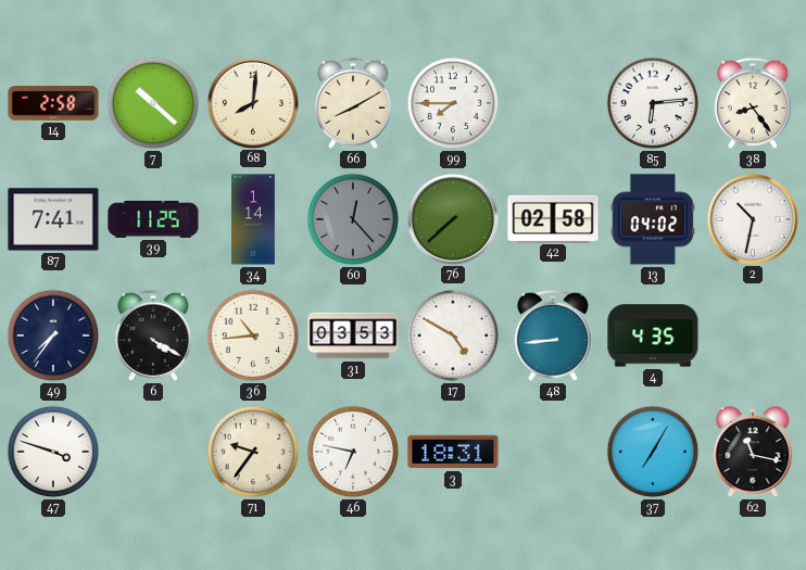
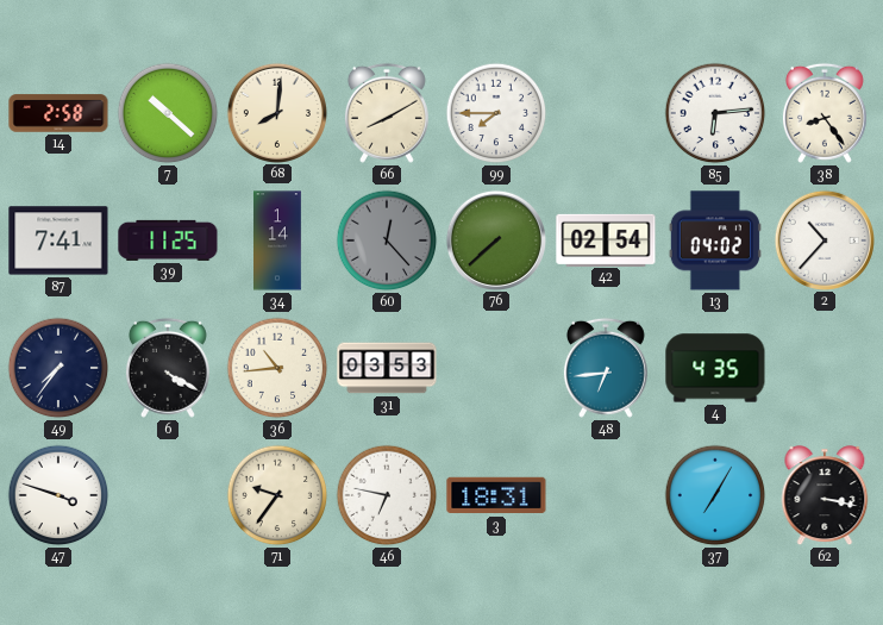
42: 02:58 -> 02:54 (606, 239)
2: 10:32 -> 10:37 (823, 239)
17: 4:50 -> none (453, 335)
48: 8:44 -> 6:44 (606, 368)
62: 11:17 -> 3:17 (825, 496)
